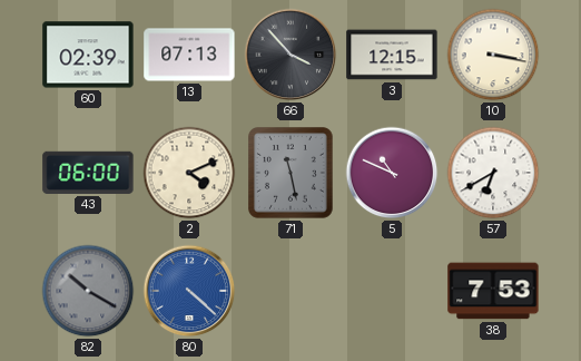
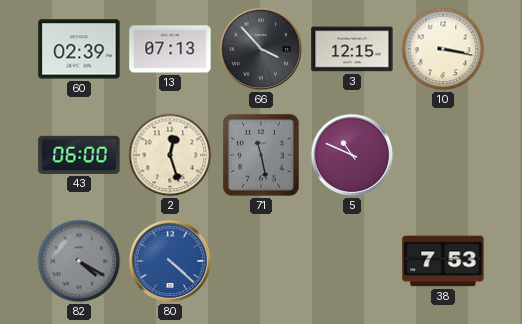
2: 4:11 -> 12:27 (170, 155)
57: 6:40 -> none (493, 173)
82: 10:20 -> 4:20 (79, 261)
